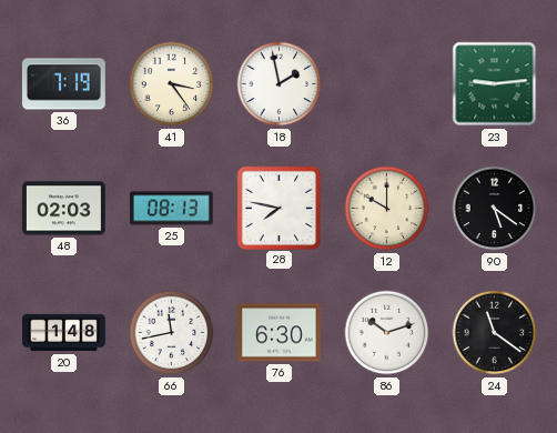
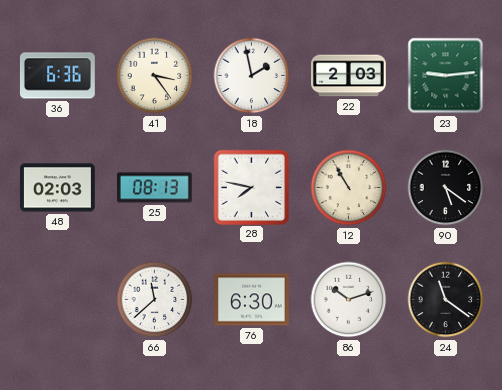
36: 7:19 -> 6:36 (58, 76)
22: none -> 2:03 (349, 76)
12: 10:00 -> 10:55 (349, 188)
20: 1:48 -> none (64, 333)
66: 11:43 -> 11:38 (155, 300)
